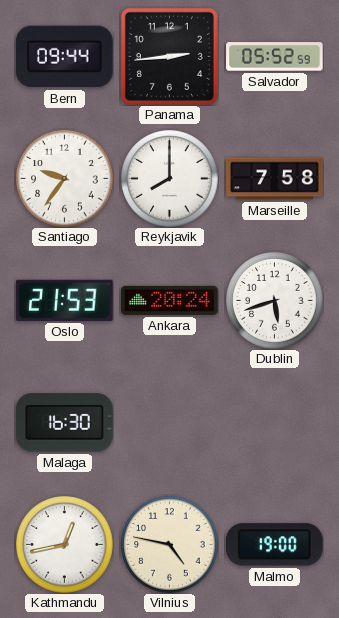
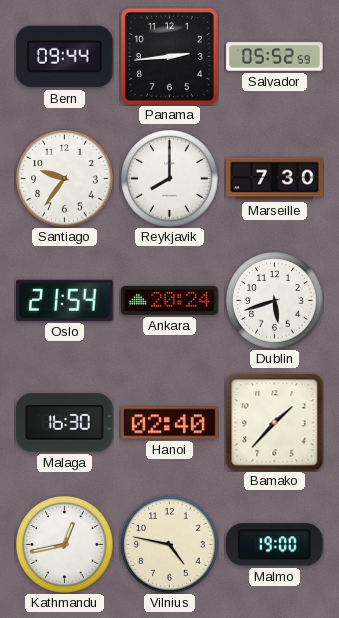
Marseille: 7:58 -> 7:30 (275, 179)
Oslo: 21:53 -> 21:54 (65, 300)
Hanoi: none -> 02:40 (170, 423)
Bamako: none -> 1:37 (274, 422)
